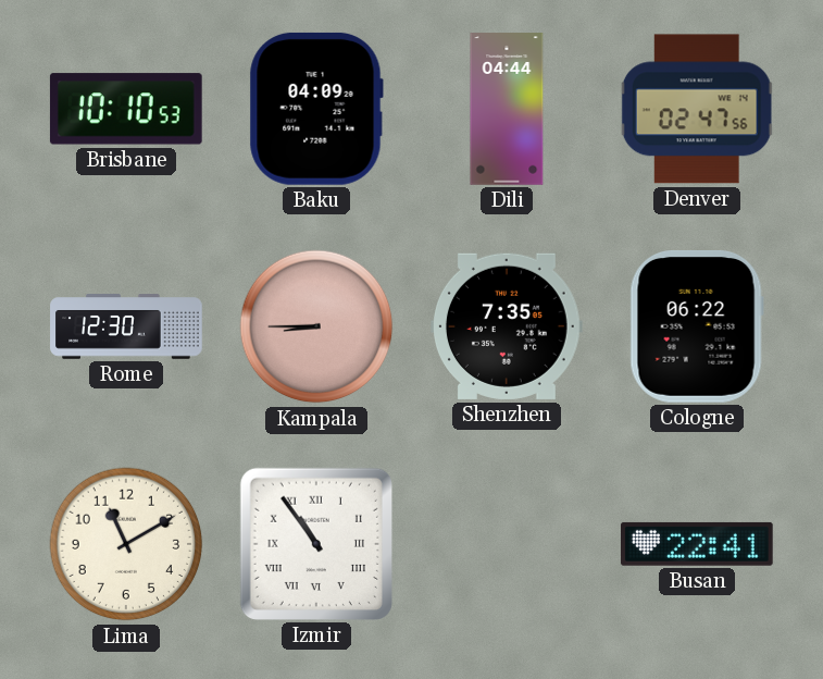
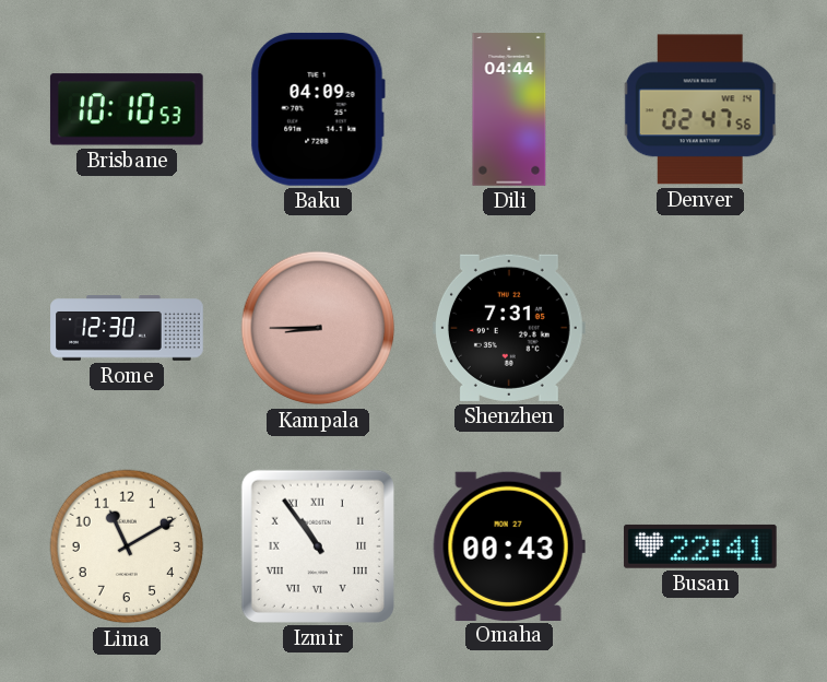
Shenzhen: 7:35 -> 7:31 (509, 328)
Cologne: 06:22 -> none (697, 326)
Omaha: none -> 00:43 (509, 545)
